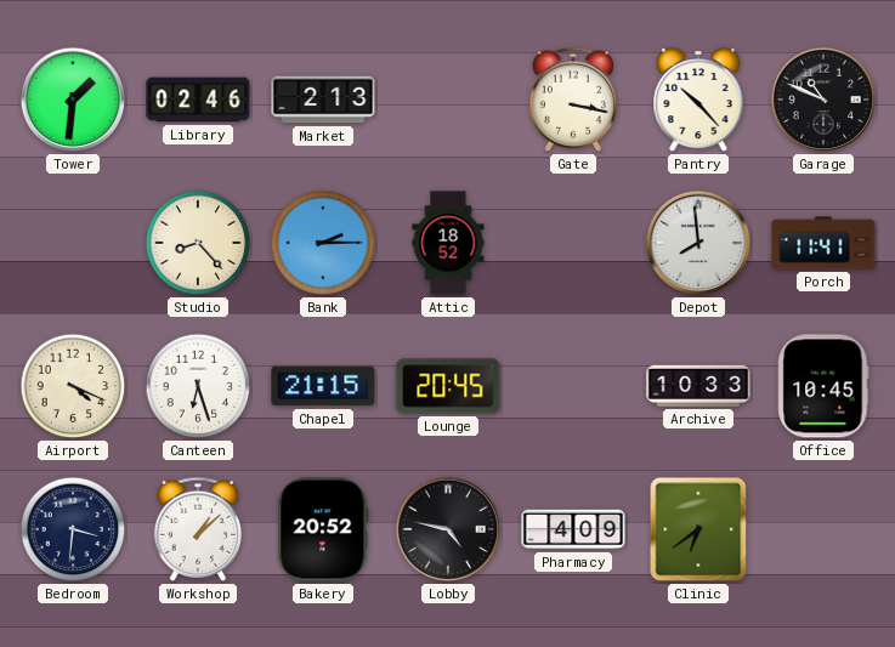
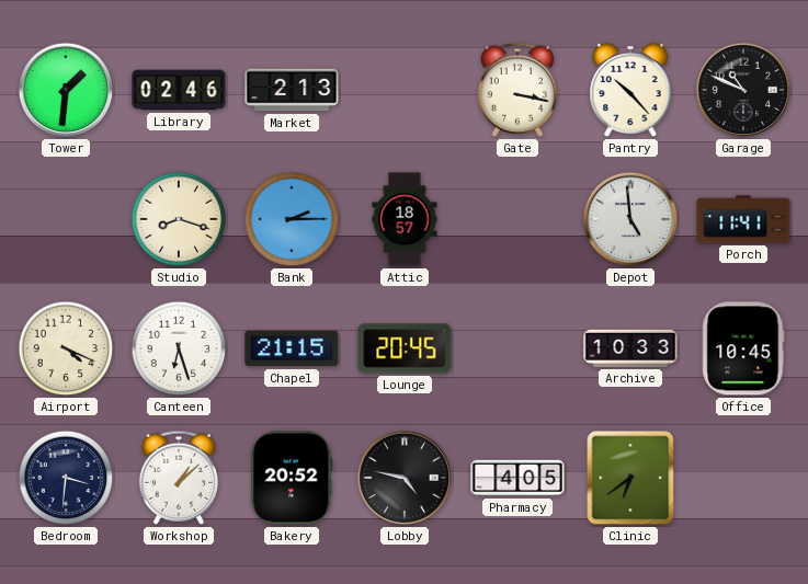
Studio: 8:23 -> 8:18 (179, 219)
Attic: 18:52 -> 18:57 (405, 219)
Depot: 7:59 -> 4:59 (630, 219)
Pharmacy: 4:09 -> 4:05 (517, 478)
